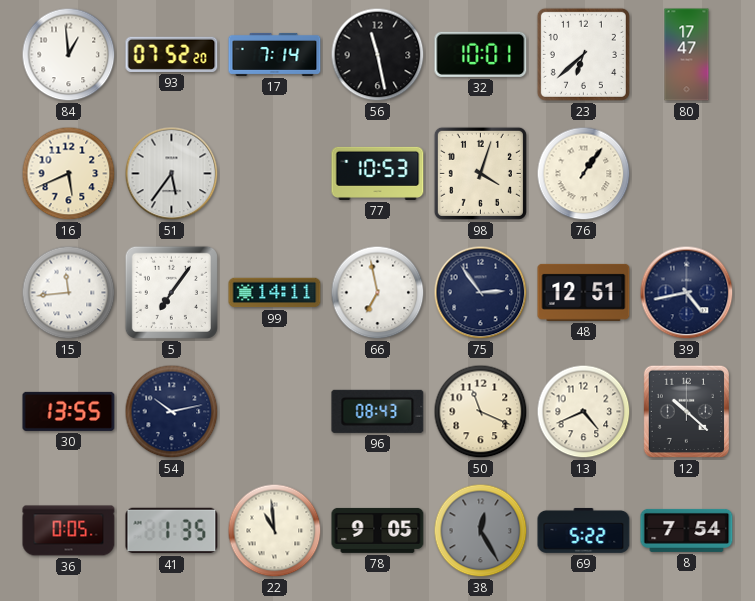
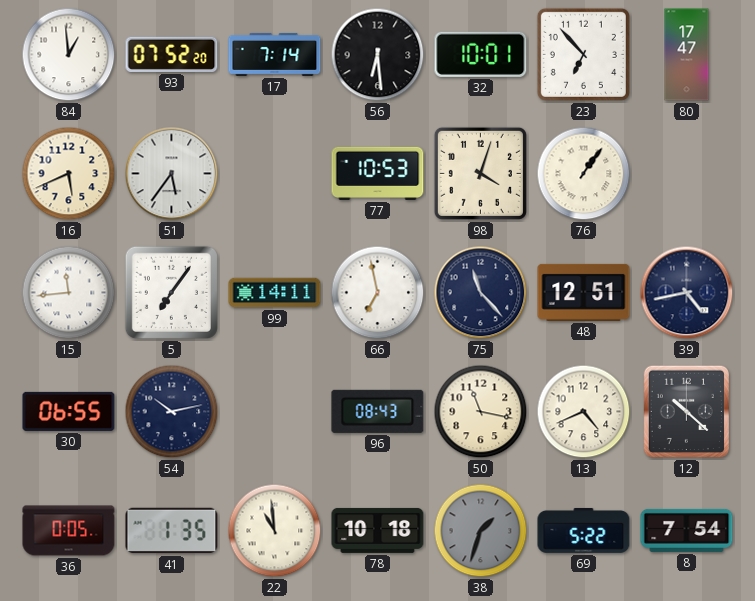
56: 11:28 -> 6:29 (378, 55)
23: 6:38 -> 6:53 (583, 54)
75: 2:54 -> 11:23 (481, 293)
30: 13:55 -> 06:55 (69, 411)
50: 11:19 -> 11:17 (481, 412)
78: 9:05 -> 10:18 (378, 530)
38: 12:25 -> 1:33 (481, 531)
